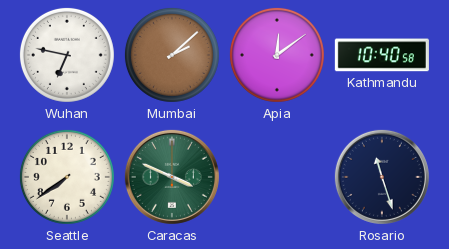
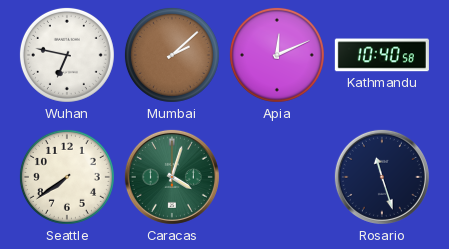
Apia: 12:09 -> 12:11 (277, 55)
Caracas: 3:49 -> 4:03 (172, 177)
